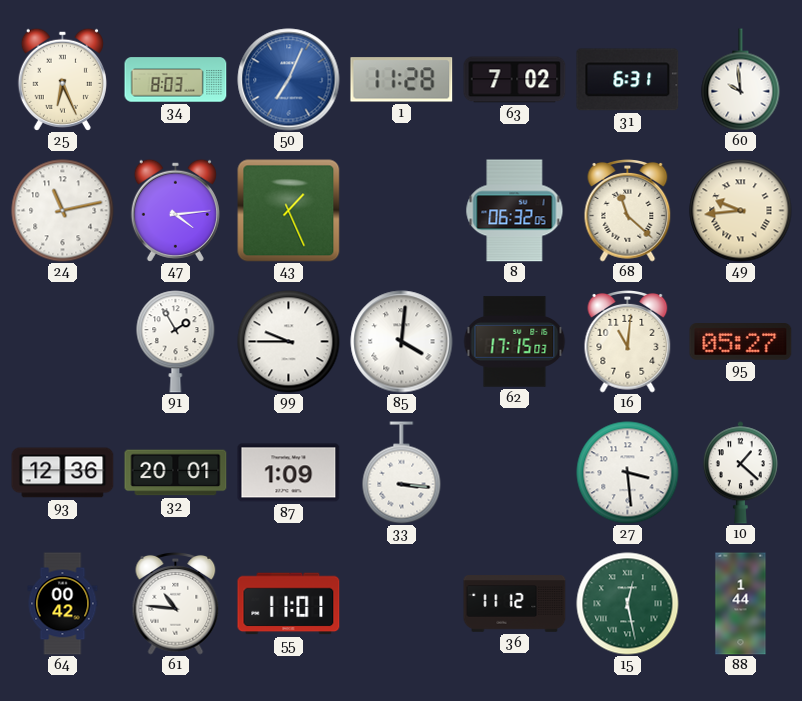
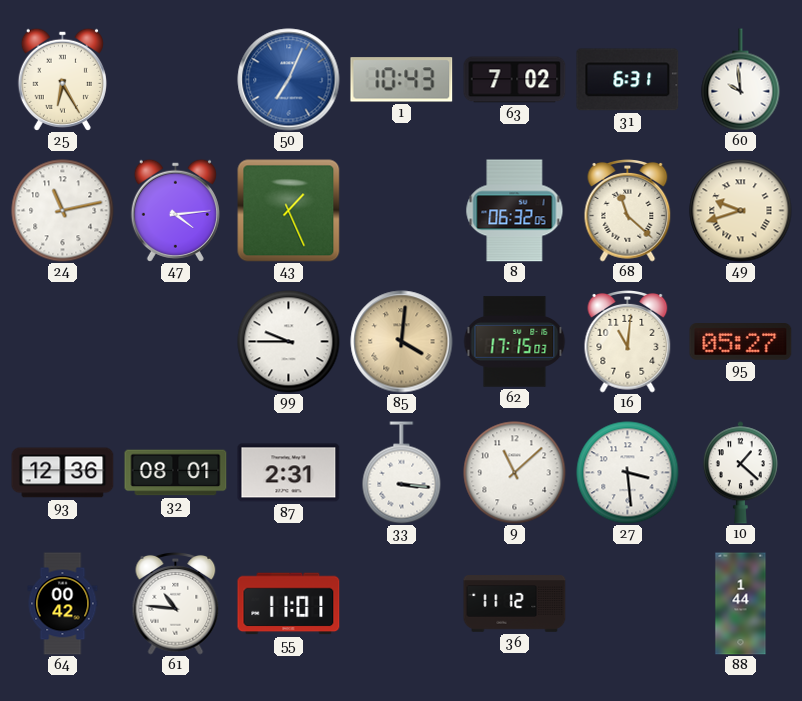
25: 6:26 -> 6:25 (62, 79)
34: 8:03 -> none (176, 80)
1: 11:28 -> 10:43 (402, 80)
49: 9:44 -> 9:42 (741, 211)
91: 1:55 -> none (176, 342)
85 dial: white -> champagne (402, 342)
32: 20:01 -> 08:01 (176, 473)
87: 1:09 -> 2:31 (289, 473)
9: none -> 11:08 (515, 473)
15: 12:28 -> none (628, 604)
